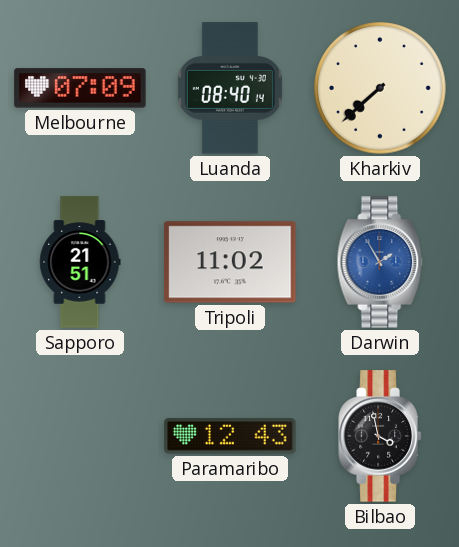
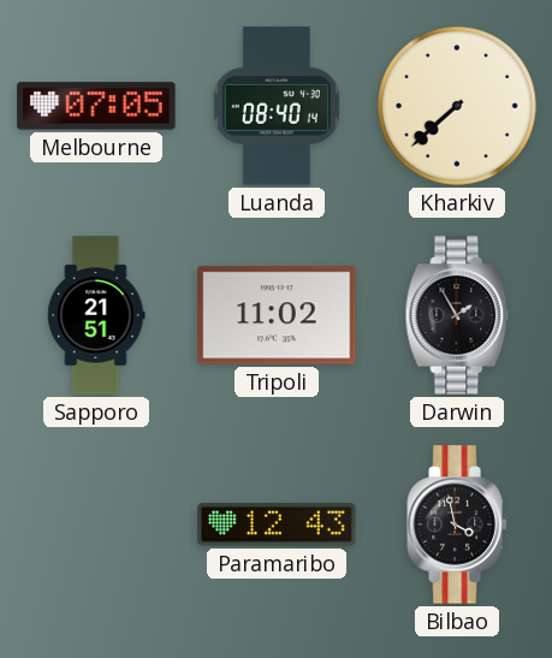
Melbourne: 07:09 -> 07:05 (96, 106)
Darwin dial: blue -> black (457, 315)
